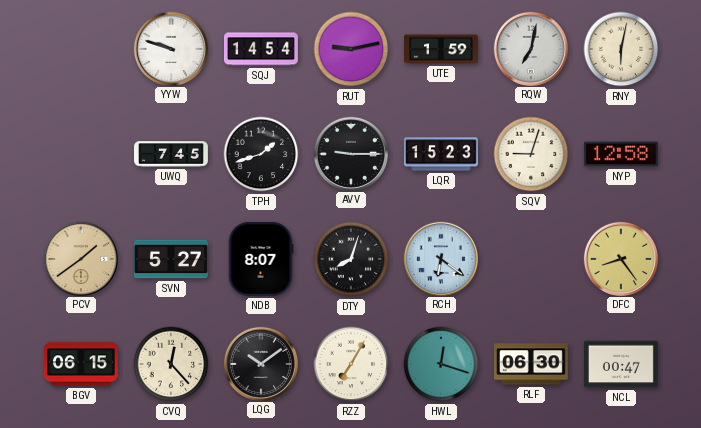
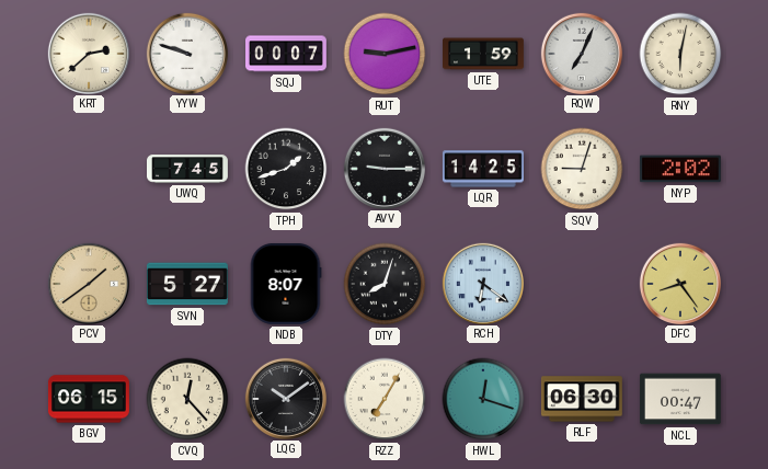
KRT: none -> 2:38 (88, 53)
SQJ: 14:54 -> 00:07 (287, 54)
RQW: 7:02 -> 7:04 (581, 53)
LQR: 15:23 -> 14:25 (483, 169)
NYP: 12:58 -> 2:02 (680, 169)
